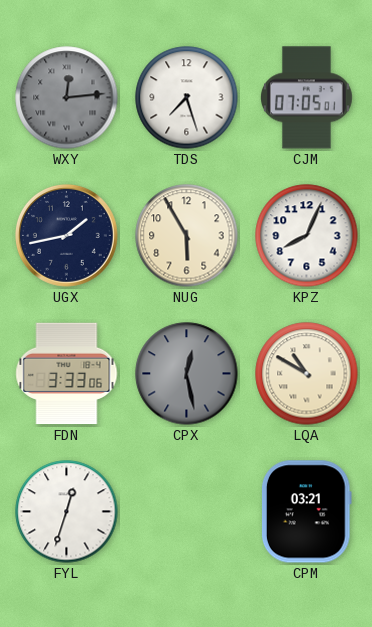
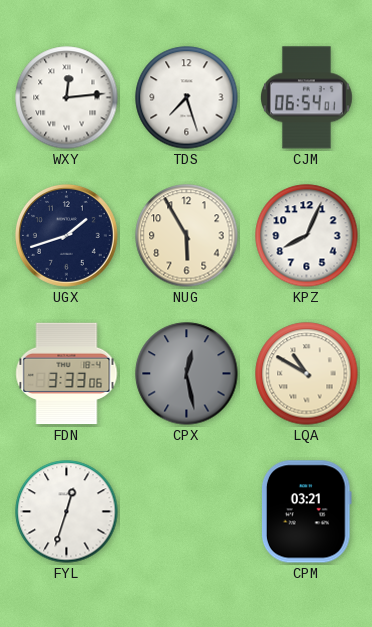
WXY dial: grey -> white (67, 98)
CJM: 07:05 -> 06:54 (306, 98)
UGX: 1:43 -> 1:42 (67, 236)
